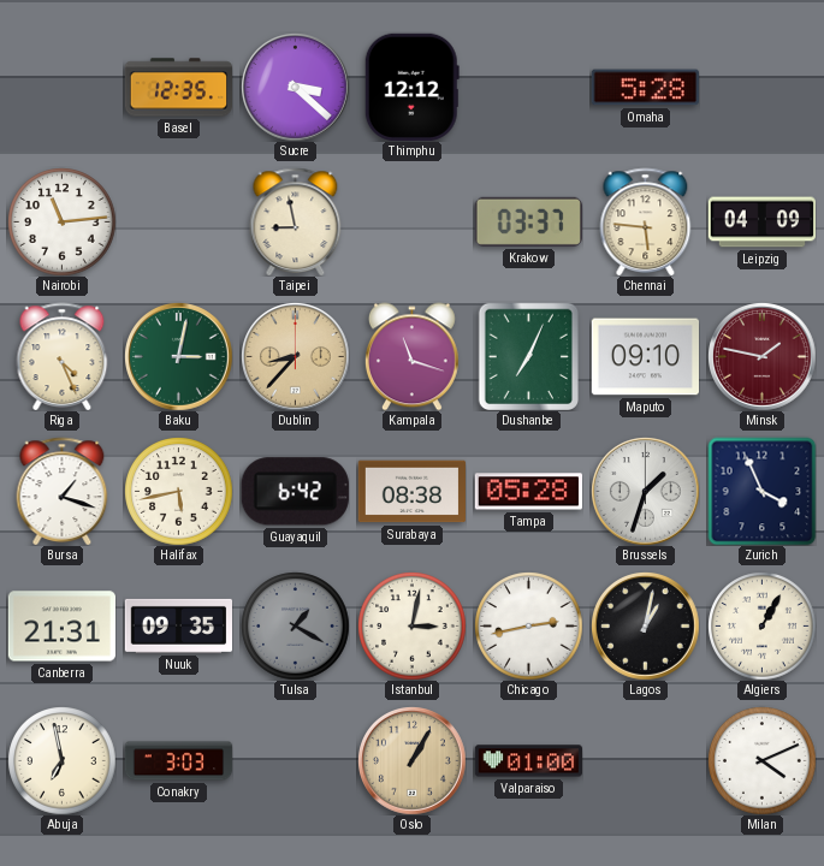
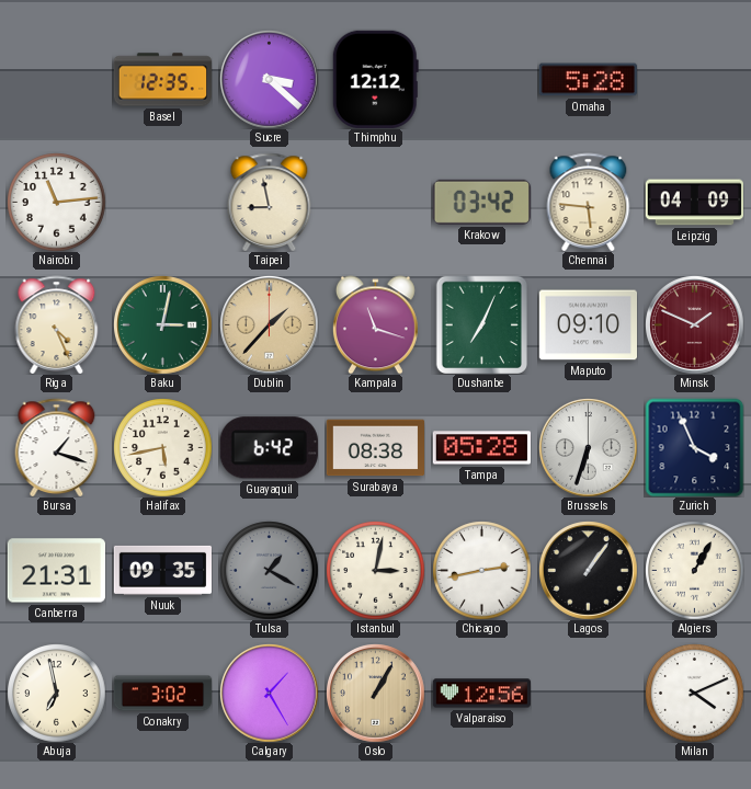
Krakow: 03:37 -> 03:42 (481, 202)
Dublin: 8:37 -> 1:37 (269, 324)
Minsk: 1:47 -> 1:49 (694, 324)
Brussels: 1:33 -> 6:33 (588, 447)
Lagos: 1:02 -> 1:06 (588, 570)
Conakry: 3:03 -> 3:02 (162, 694)
Calgary: none -> 1:25 (269, 693)
Valparaiso: 01:00 -> 12:56 (481, 694)
